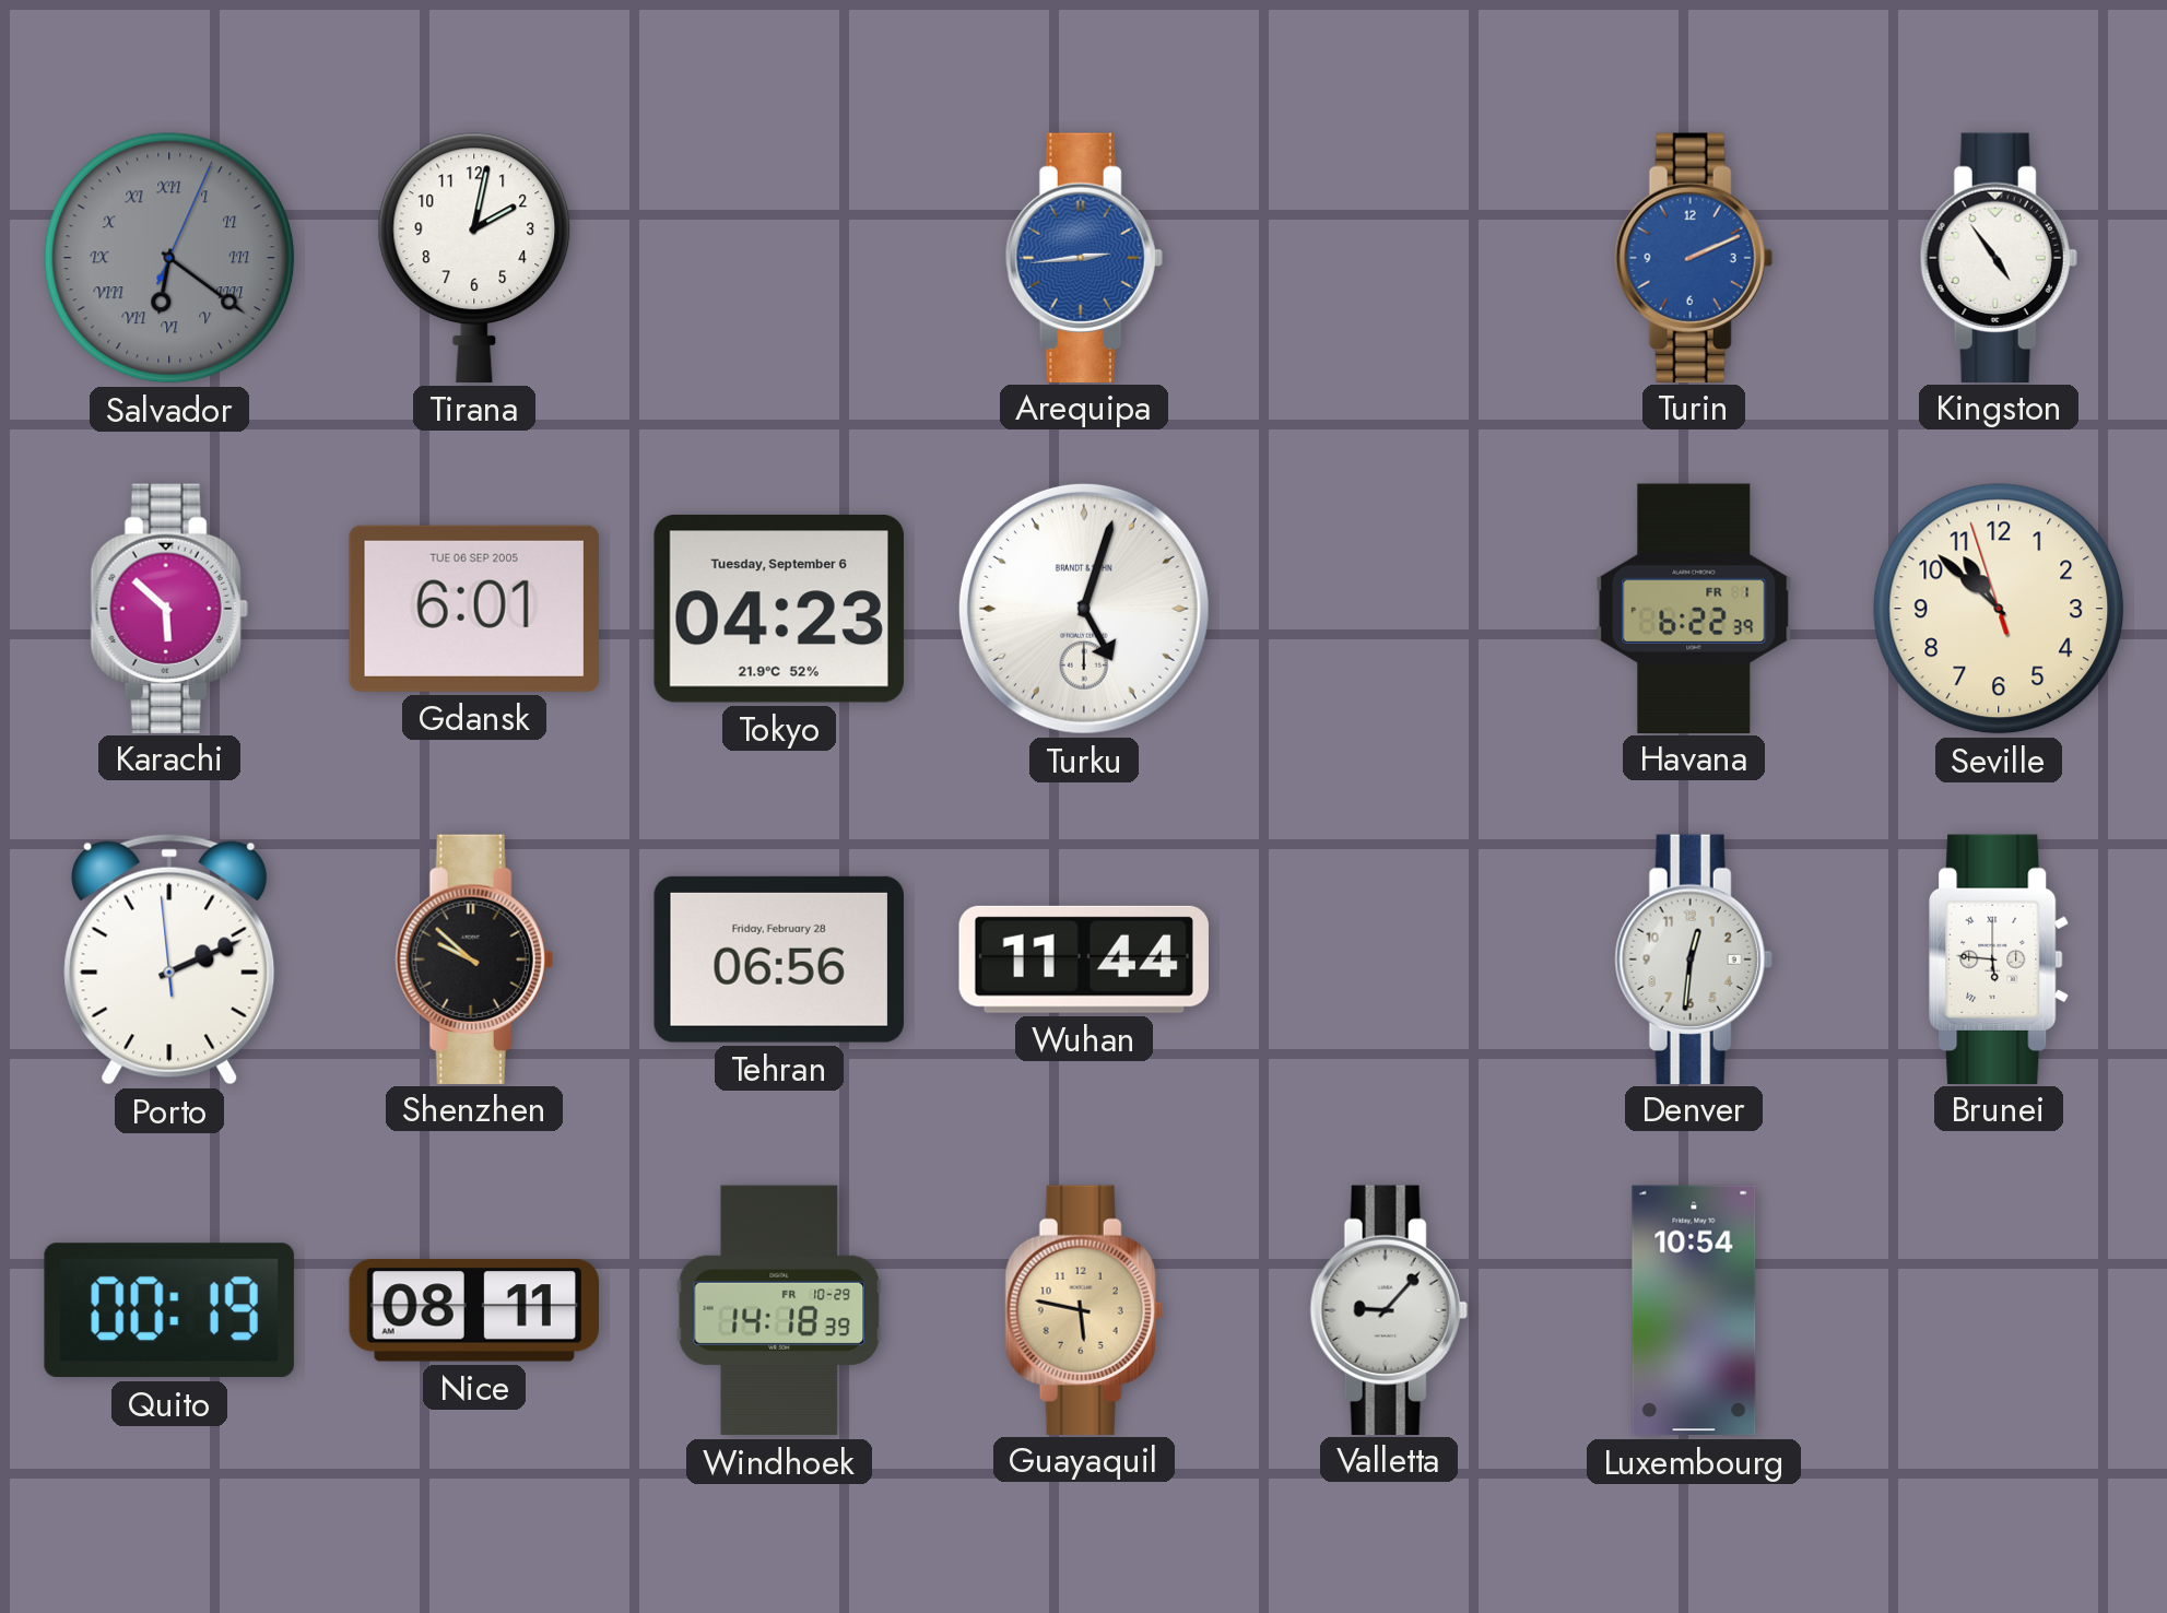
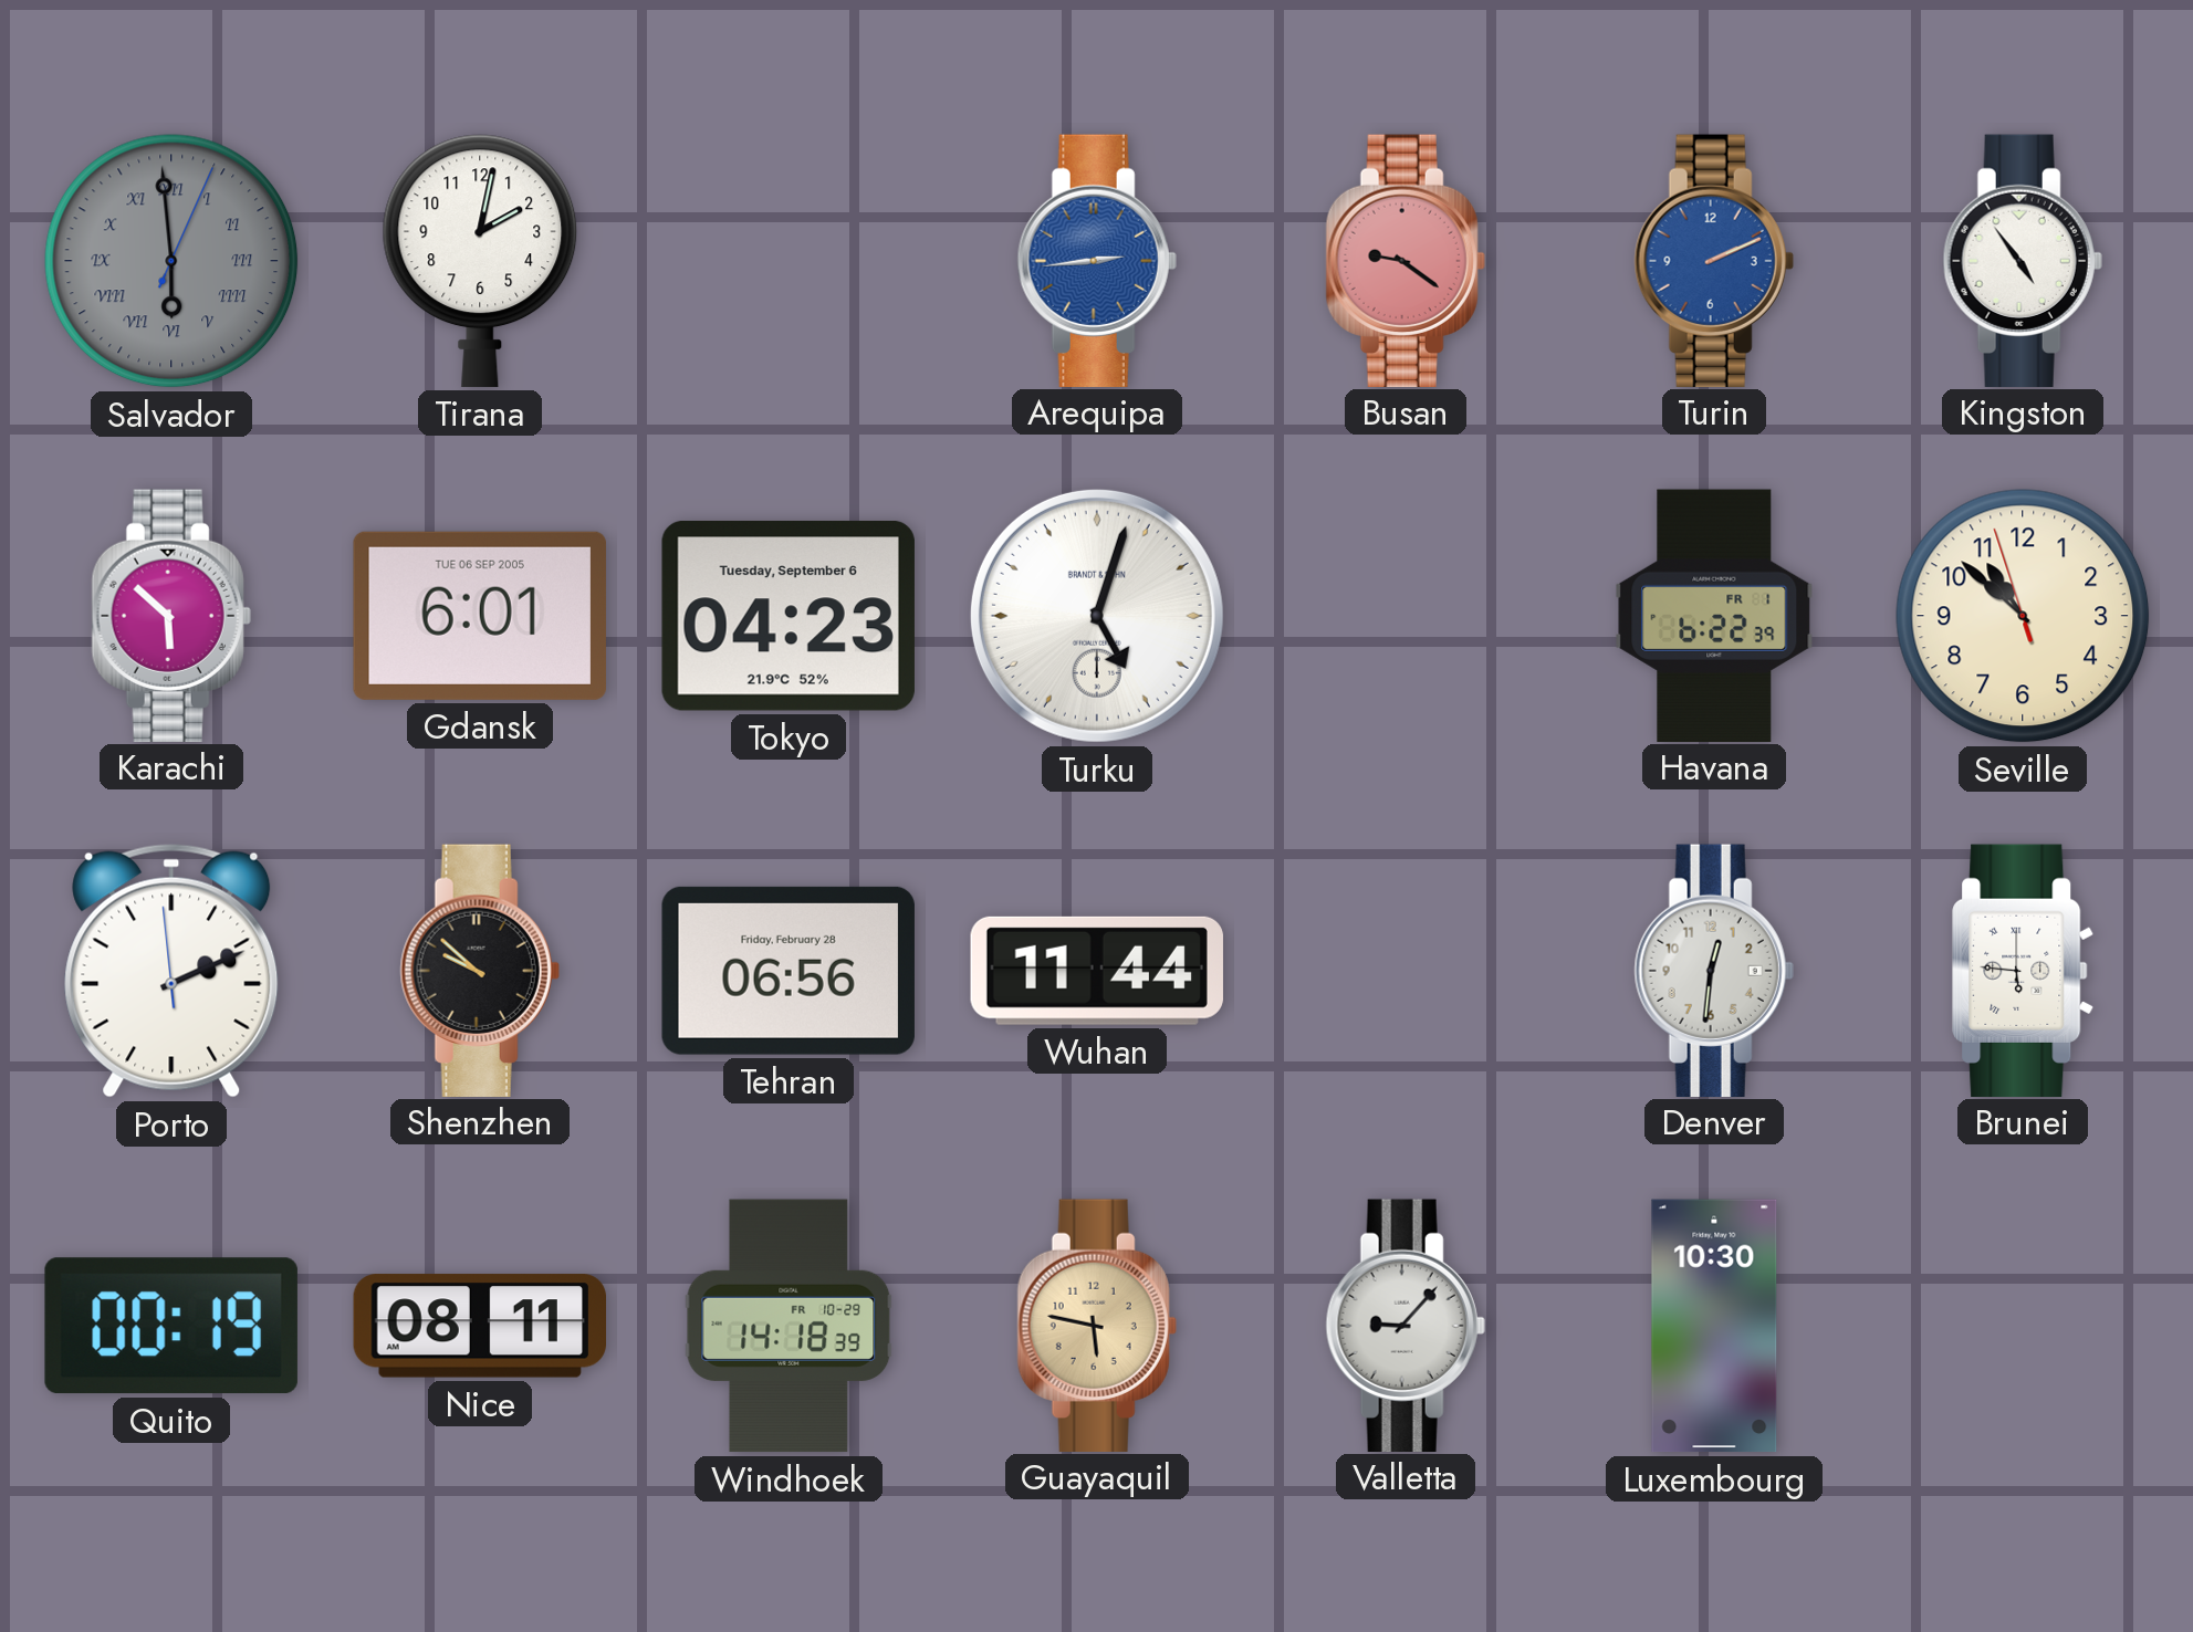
Salvador: 6:21 -> 5:59 (171, 261)
Busan: none -> 9:21 (1406, 260)
Luxembourg: 10:54 -> 10:30 (1714, 1326)
